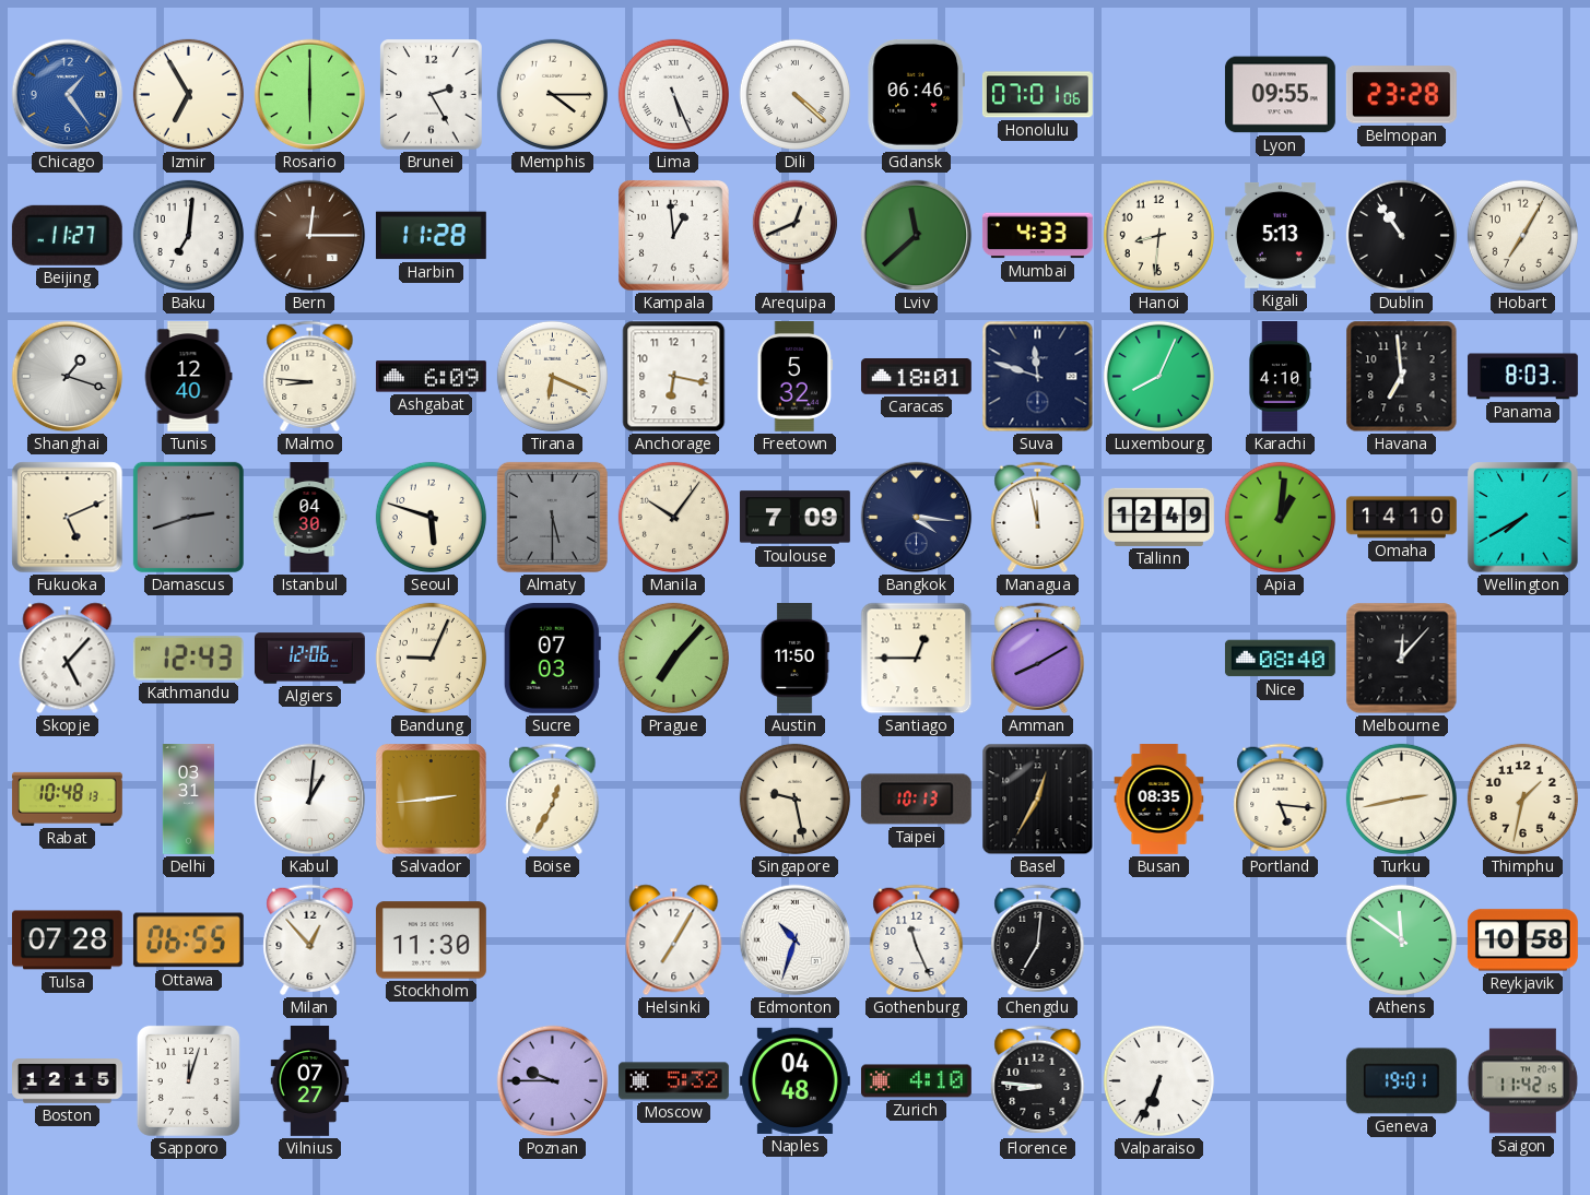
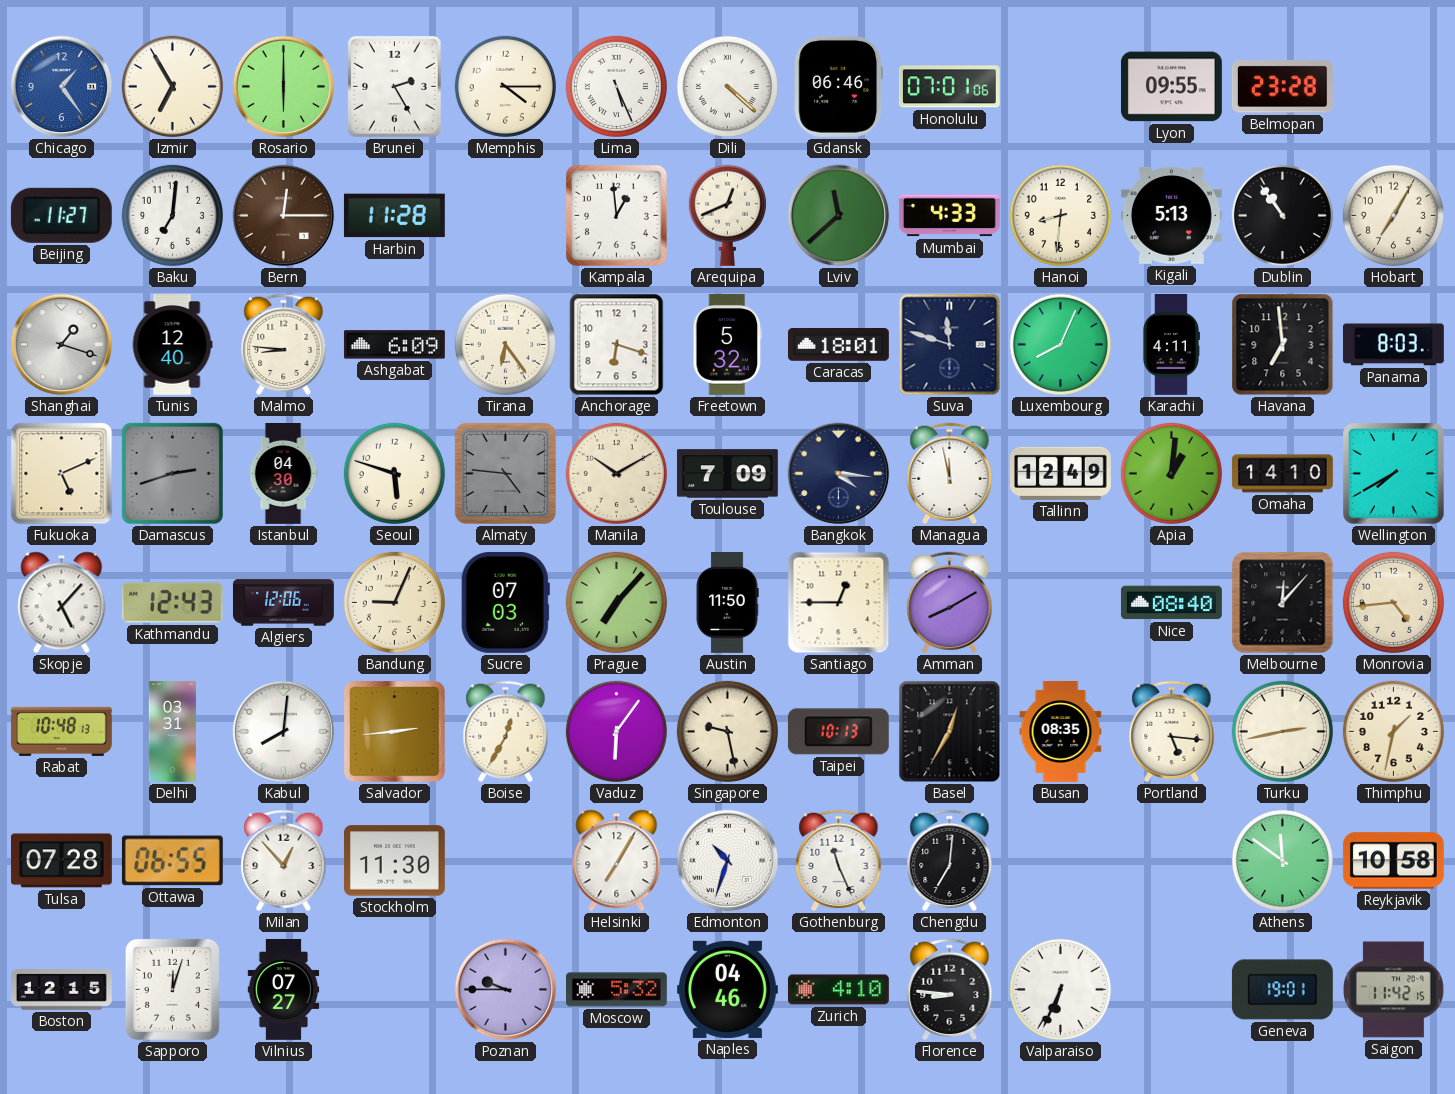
Tirana: 6:19 -> 6:24 (505, 344)
Anchorage: 6:17 -> 6:18 (617, 345)
Karachi: 4:10 -> 4:11 (1170, 345)
Almaty: 5:30 -> 4:46 (505, 473)
Manila: 10:06 -> 10:10 (616, 473)
Monrovia: none -> 4:44 (1393, 602)
Kabul: 1:01 -> 8:01 (284, 732)
Vaduz: none -> 6:06 (616, 731)
Naples: 04:48 -> 04:46 (727, 989)
